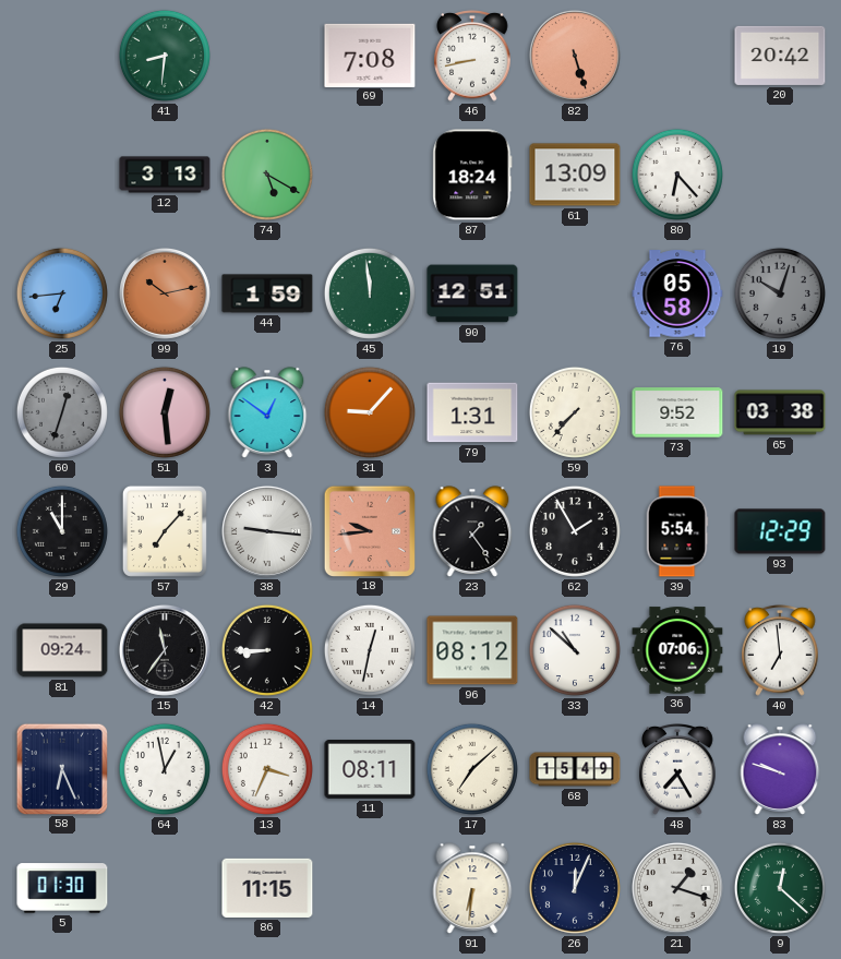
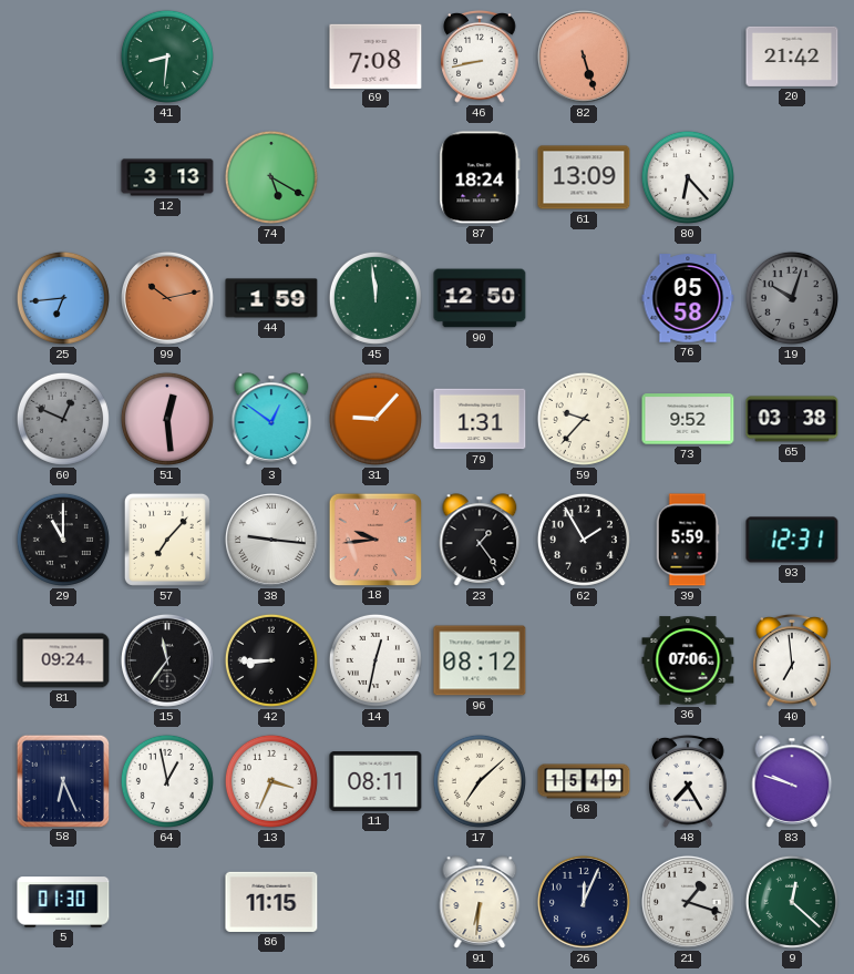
20: 20:42 -> 21:42 (792, 57)
90: 12:51 -> 12:50 (480, 298)
60: 12:33 -> 12:49 (63, 419)
59: 7:37 -> 9:37 (584, 419)
39: 5:54 -> 5:59 (688, 540)
93: 12:29 -> 12:31 (792, 540)
33: 10:52 -> none (575, 650)
